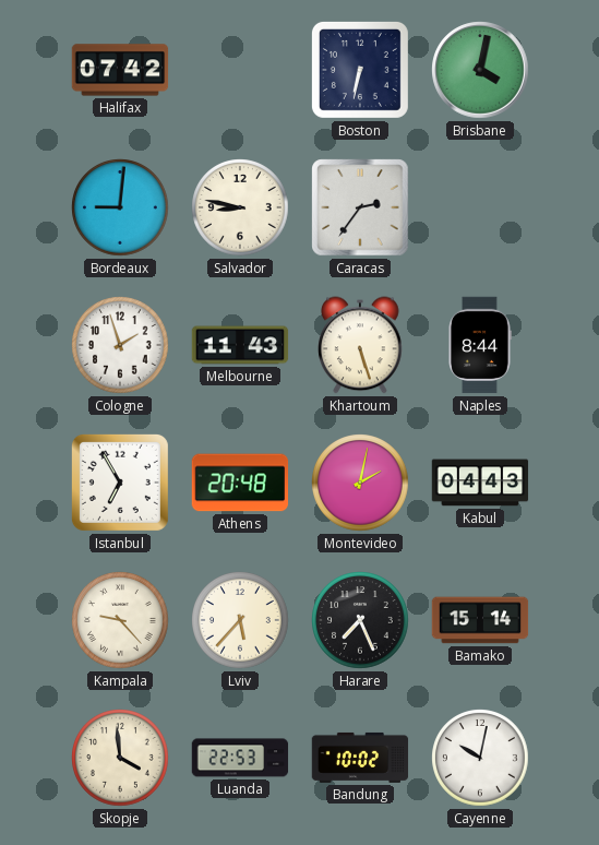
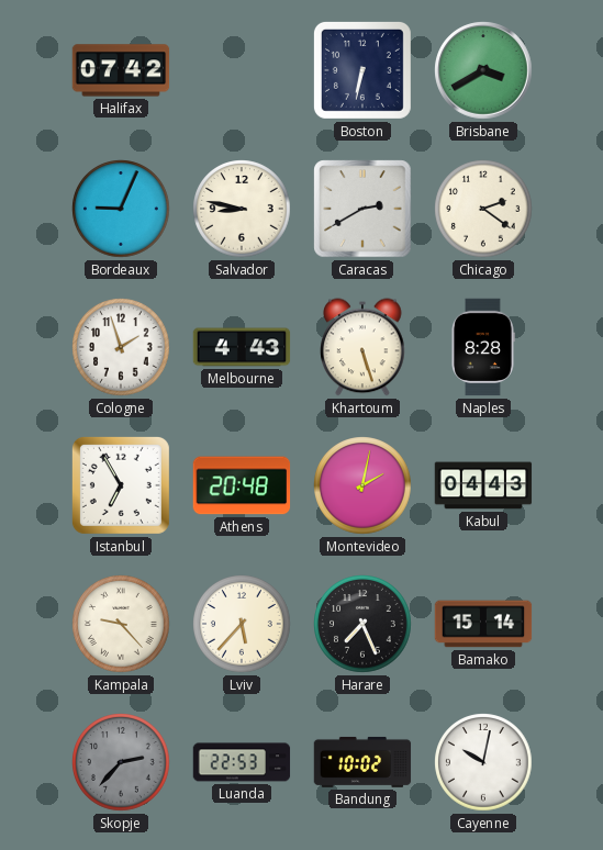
Brisbane: 4:02 -> 3:40 (483, 70)
Bordeaux: 9:01 -> 9:04 (121, 209)
Caracas: 2:36 -> 2:40 (362, 209)
Chicago: none -> 2:21 (483, 209)
Melbourne: 11:43 -> 4:43 (242, 347)
Naples: 8:44 -> 8:28 (483, 347)
Skopje: 3:59 -> 2:37 (121, 762)
Skopje dial: cream -> grey (121, 762)
